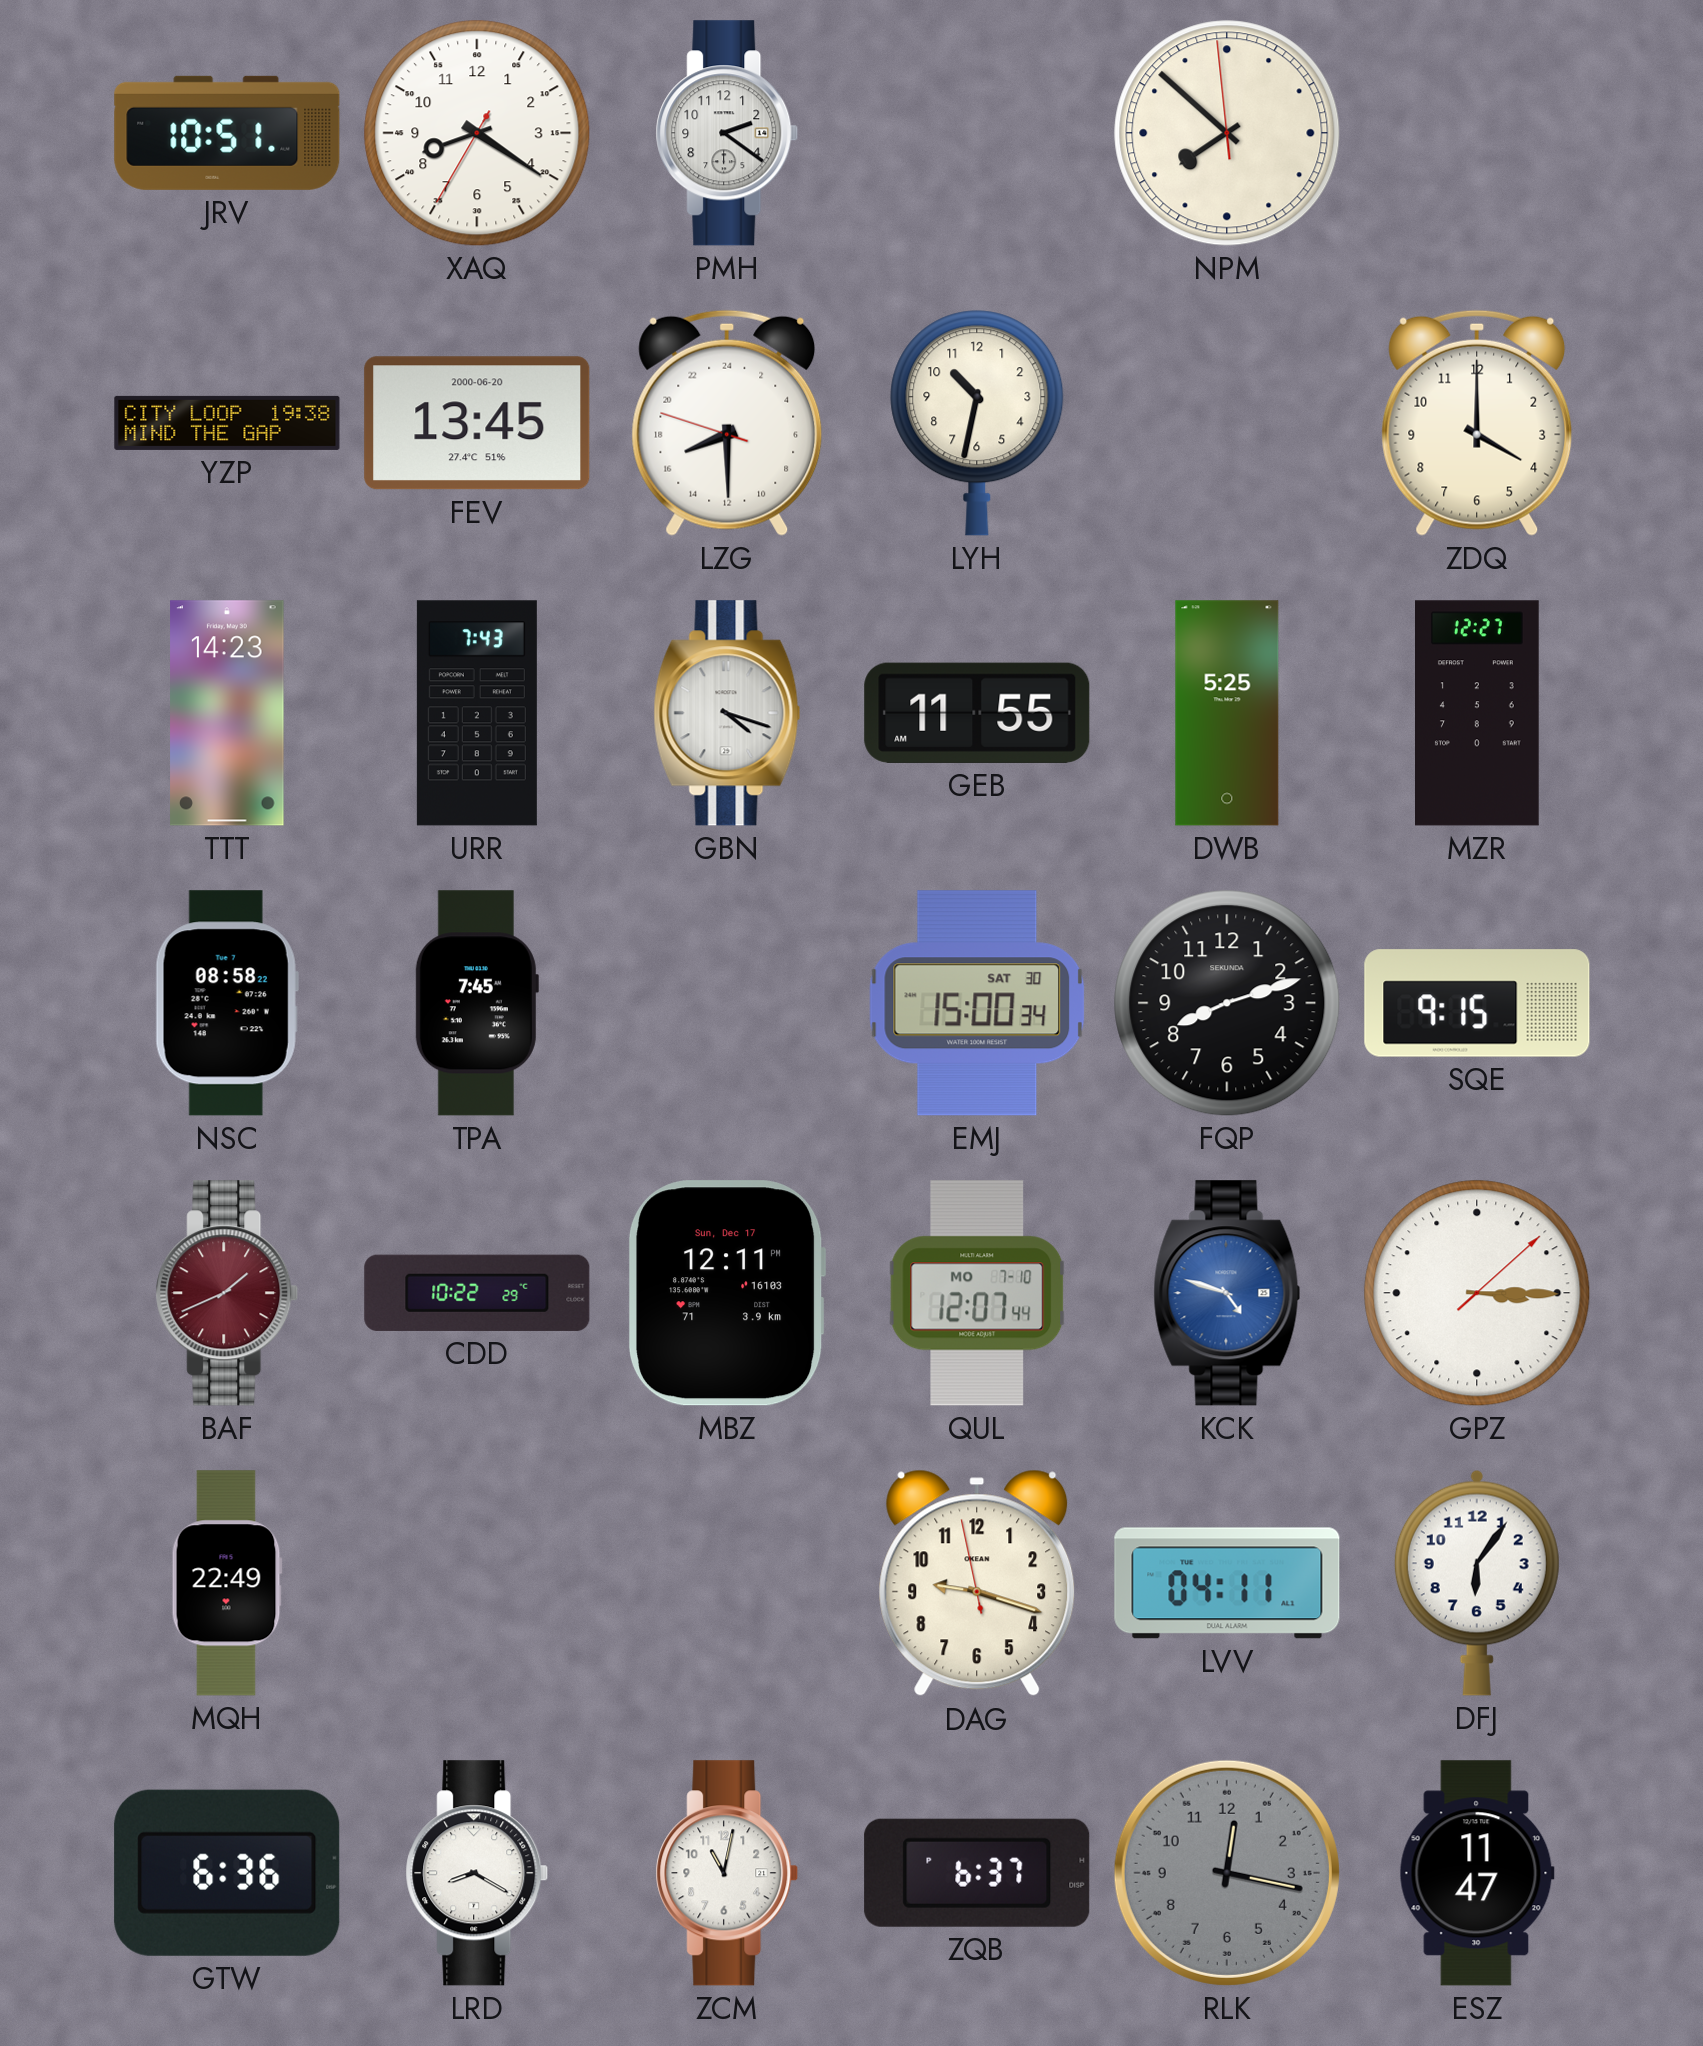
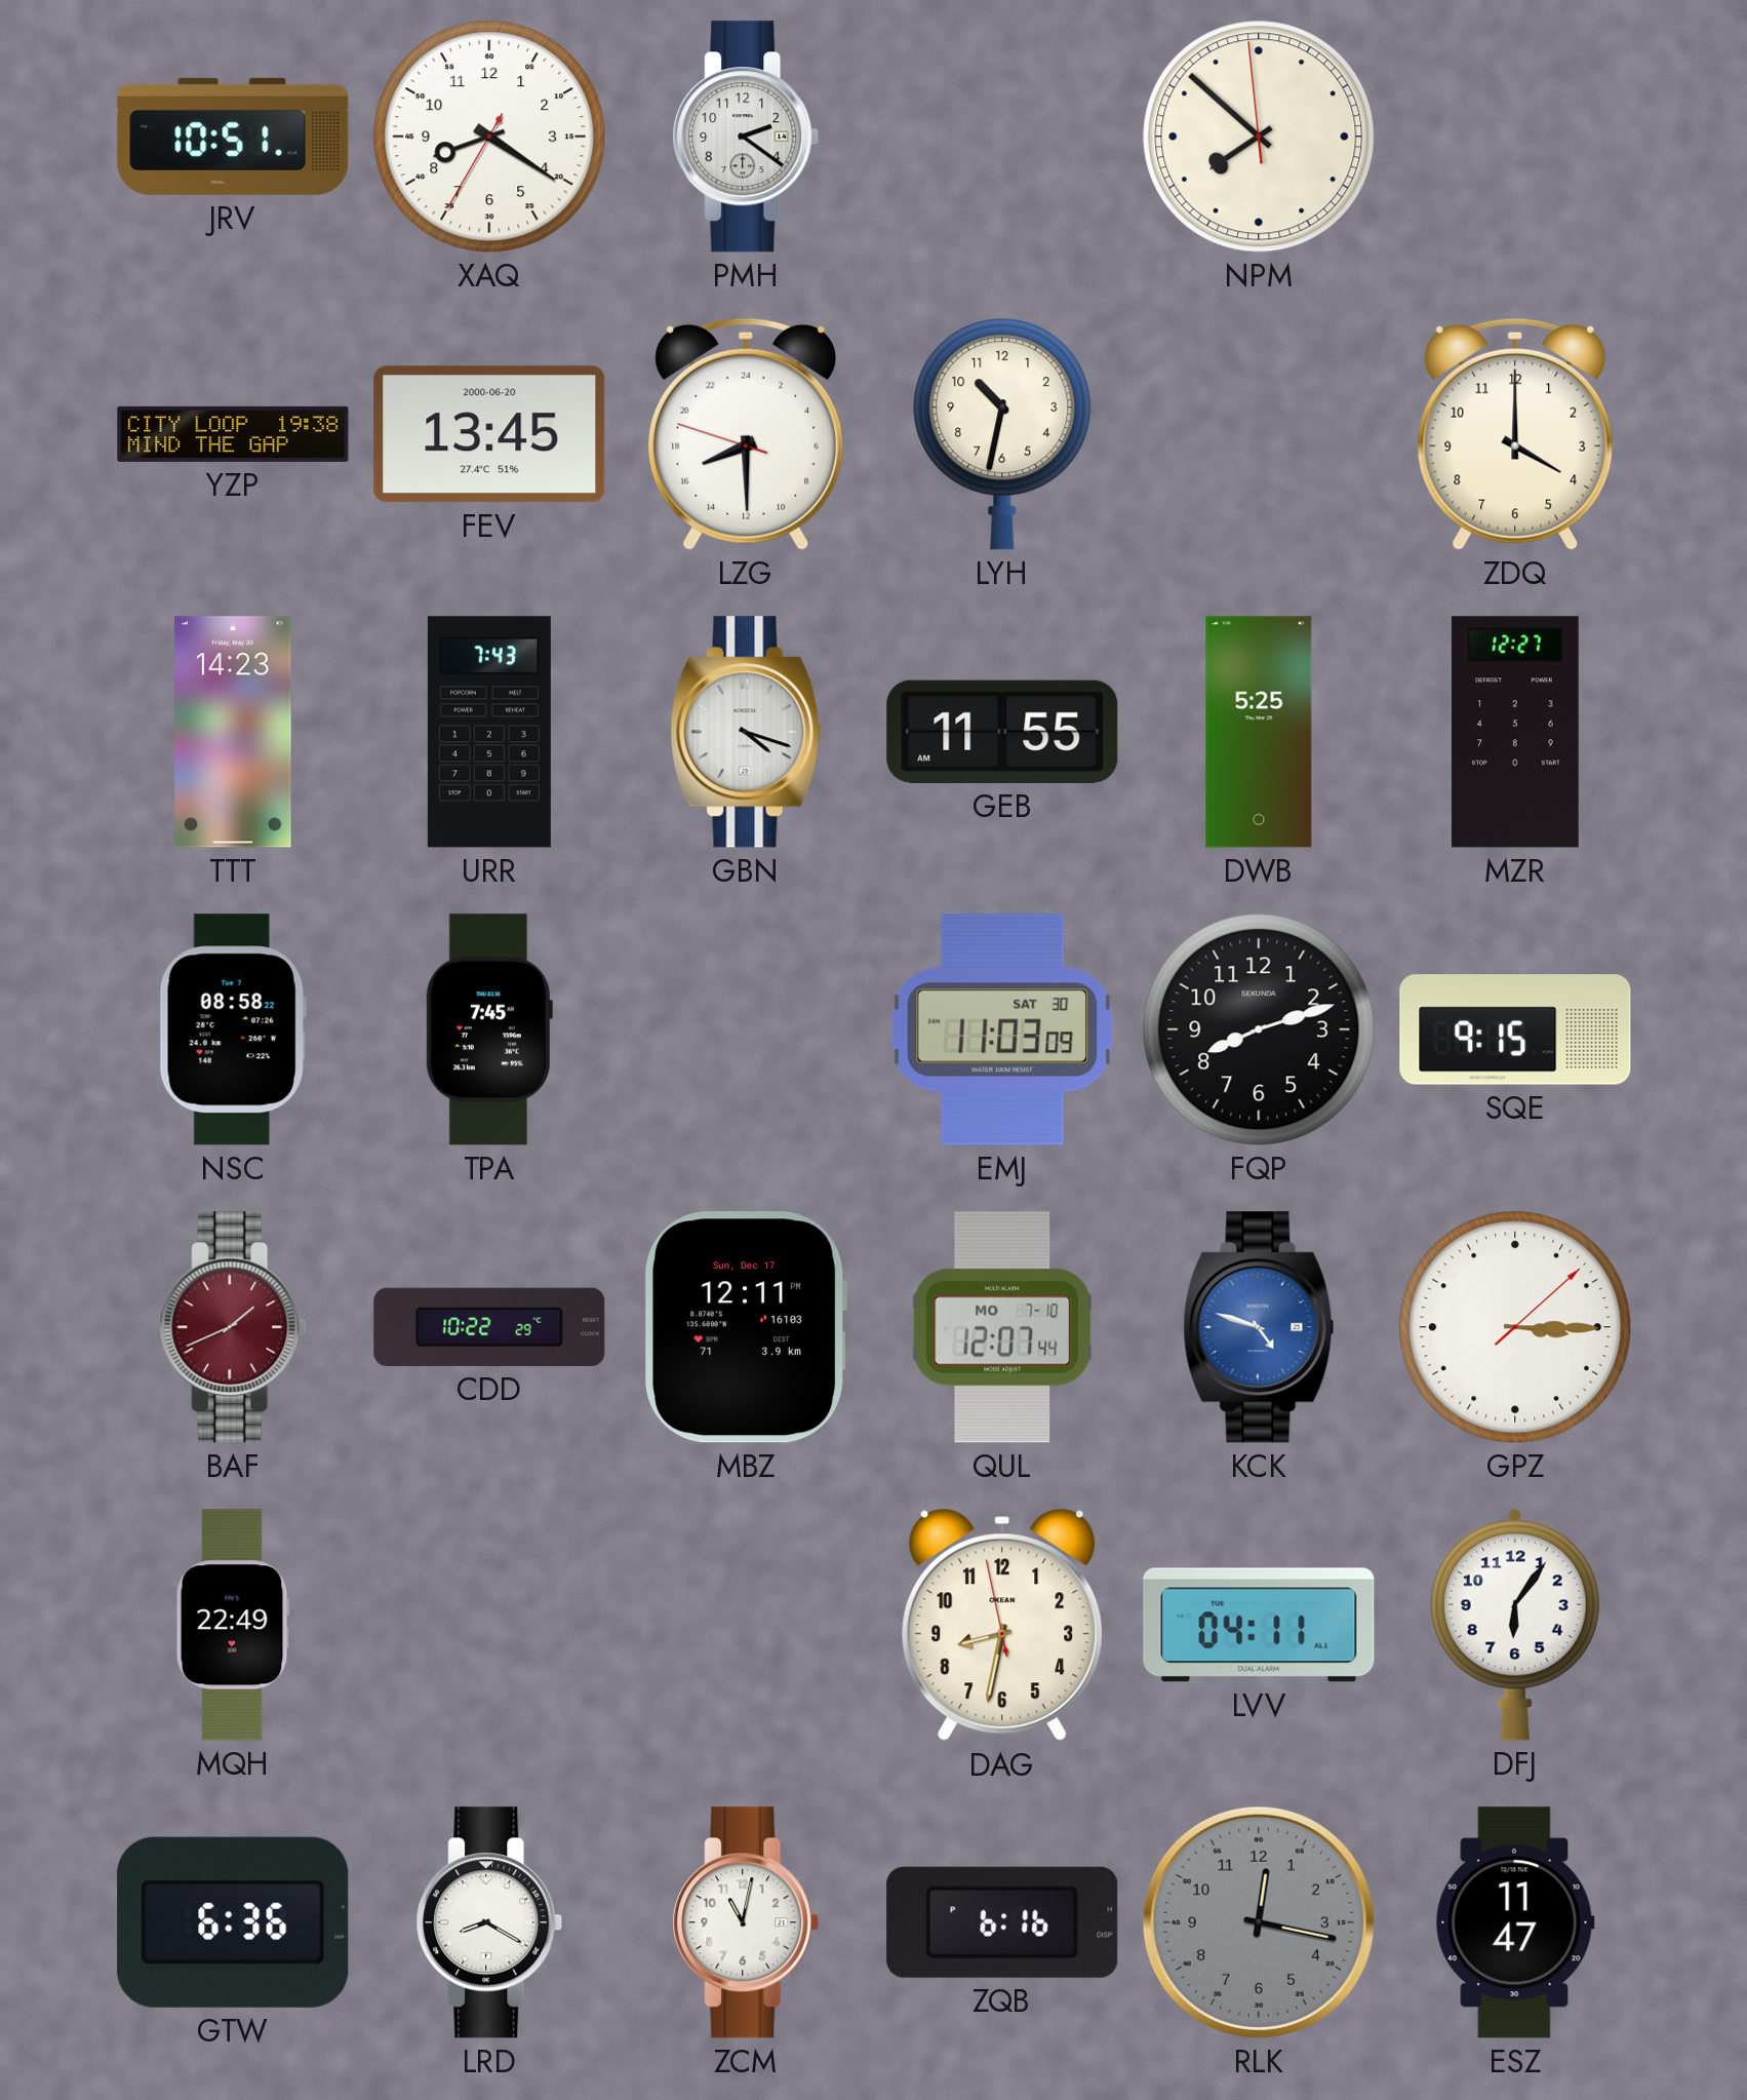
EMJ: 15:00 -> 11:03 (1002, 1029)
DAG: 9:17 -> 8:31 (1002, 1625)
ZQB: 6:37 -> 6:16 (1002, 1922)
